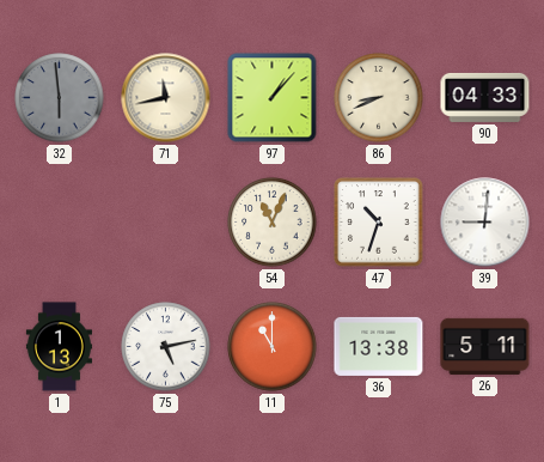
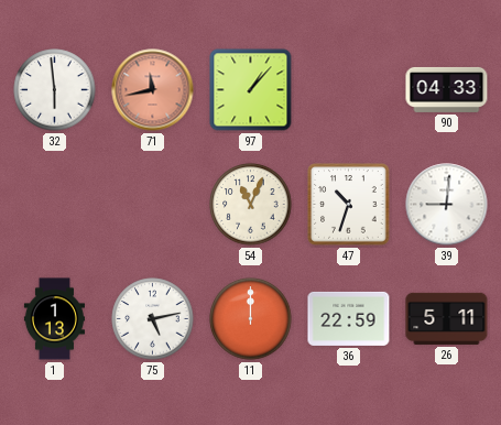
32 dial: grey -> white (55, 90)
71 dial: cream -> salmon (153, 90)
86: 8:41 -> none (379, 98)
11: 11:00 -> 12:00 (251, 319)
36: 13:38 -> 22:59 (349, 318)
